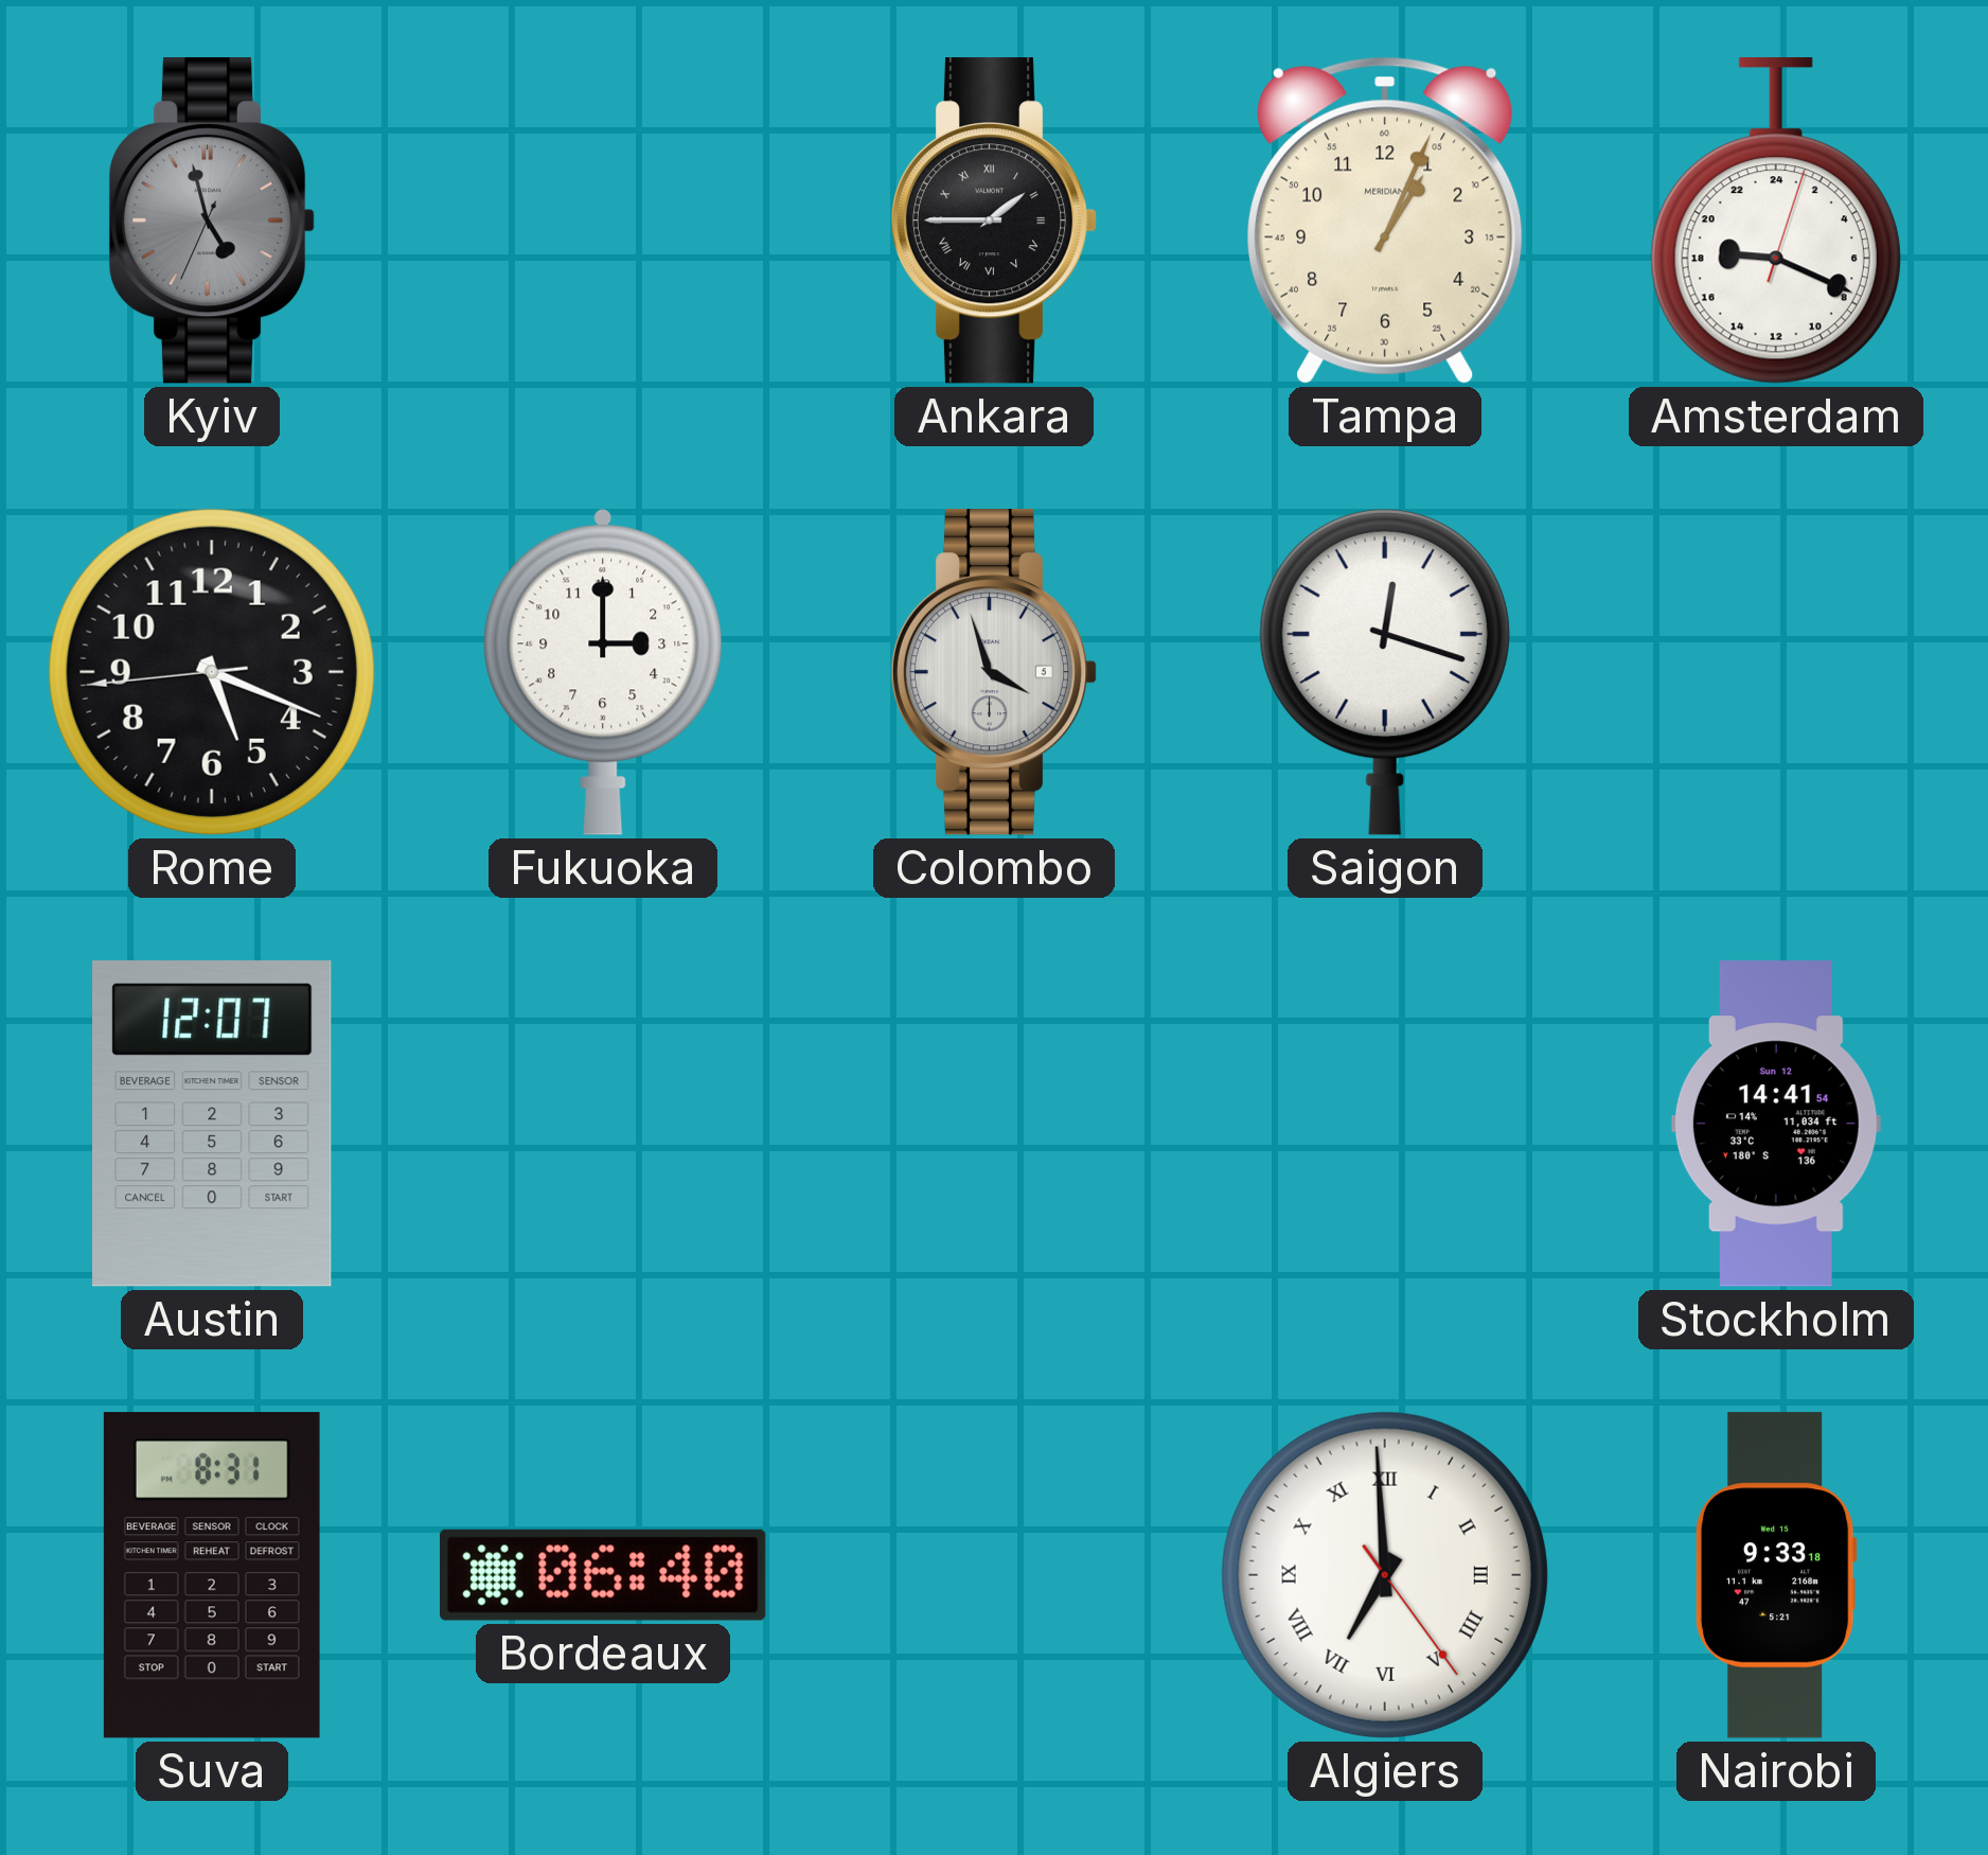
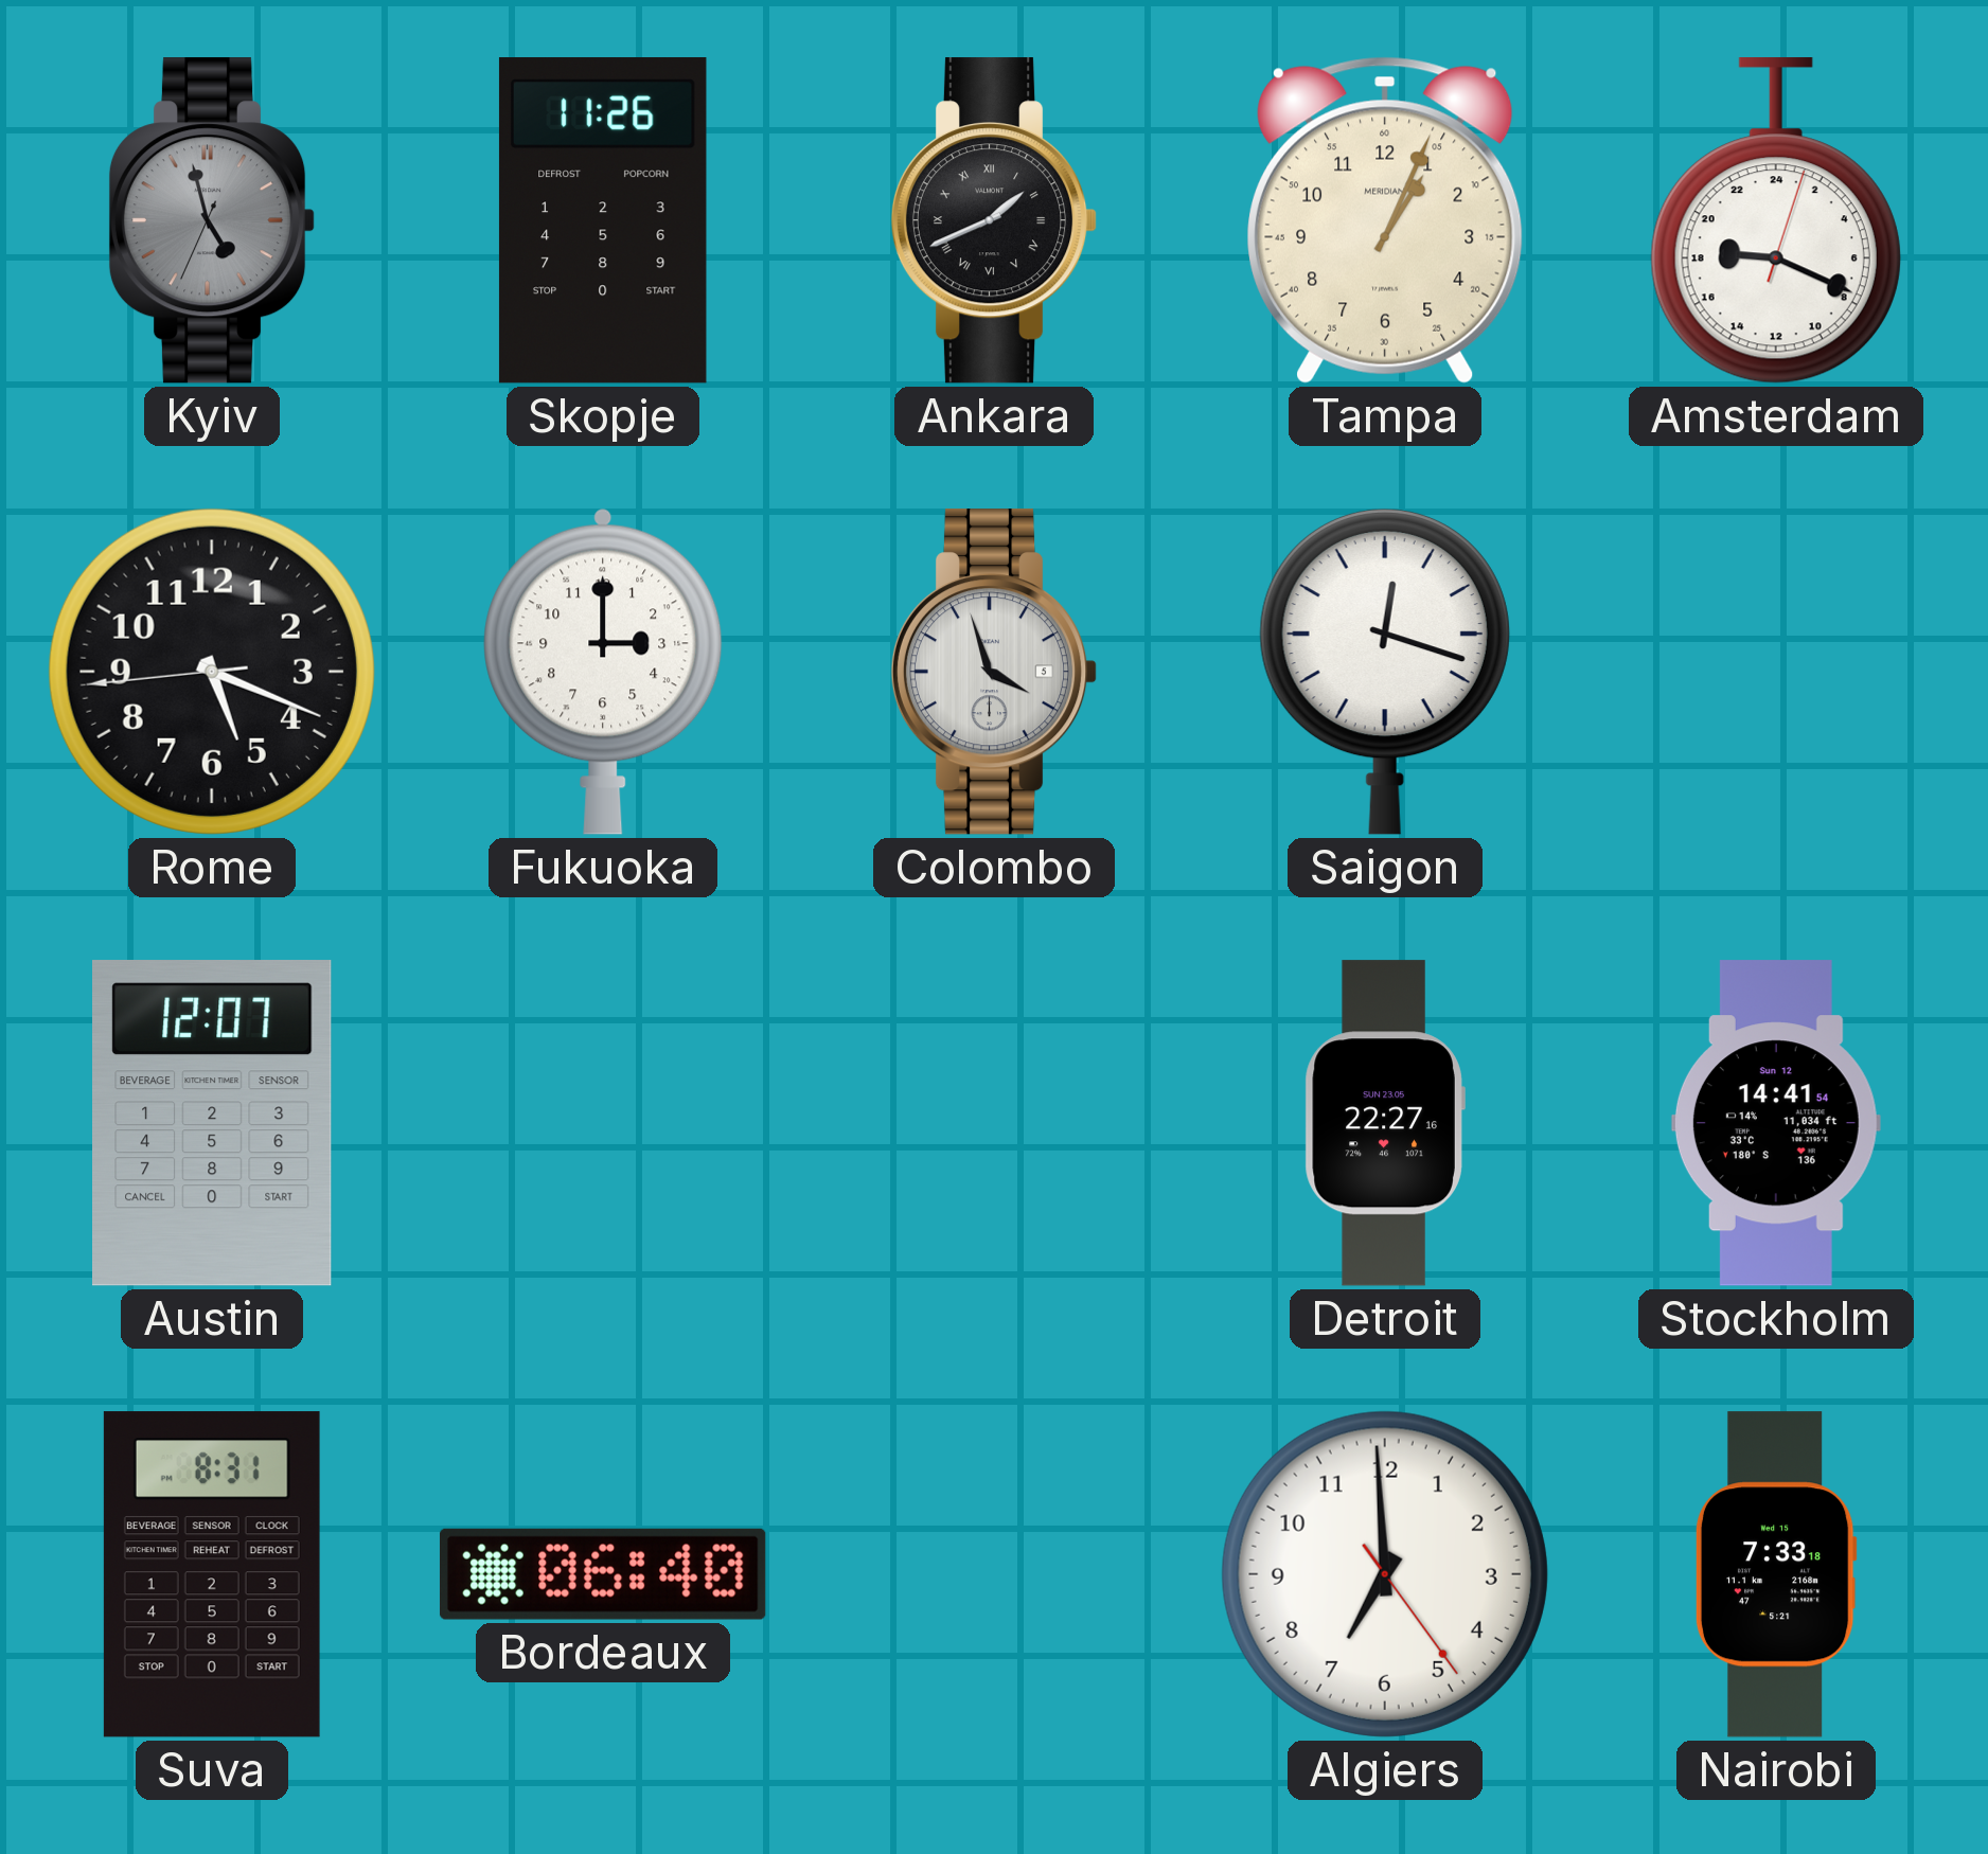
Skopje: none -> 11:26 (603, 220)
Ankara: 1:45 -> 1:41 (994, 220)
Detroit: none -> 22:27 (1385, 1123)
Algiers numerals: Roman -> Arabic (1385, 1574)
Nairobi: 9:33 -> 7:33 (1776, 1574)
